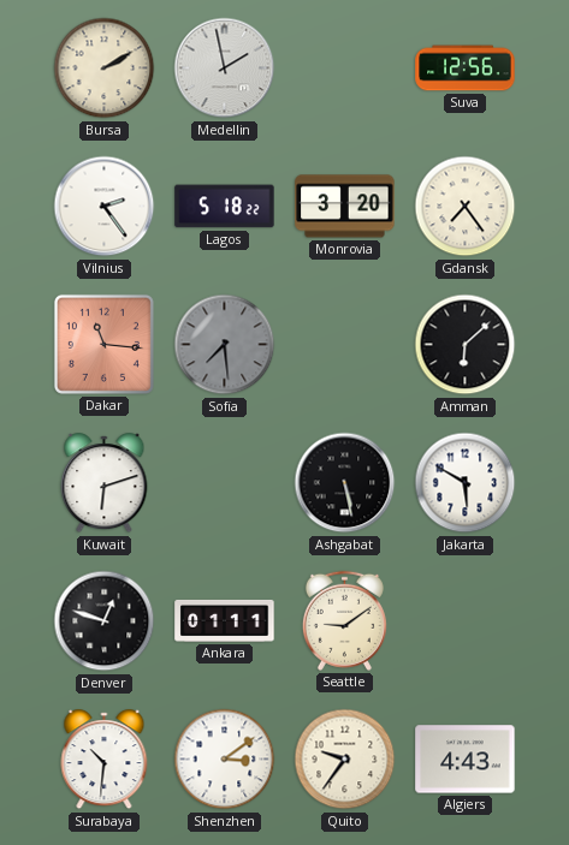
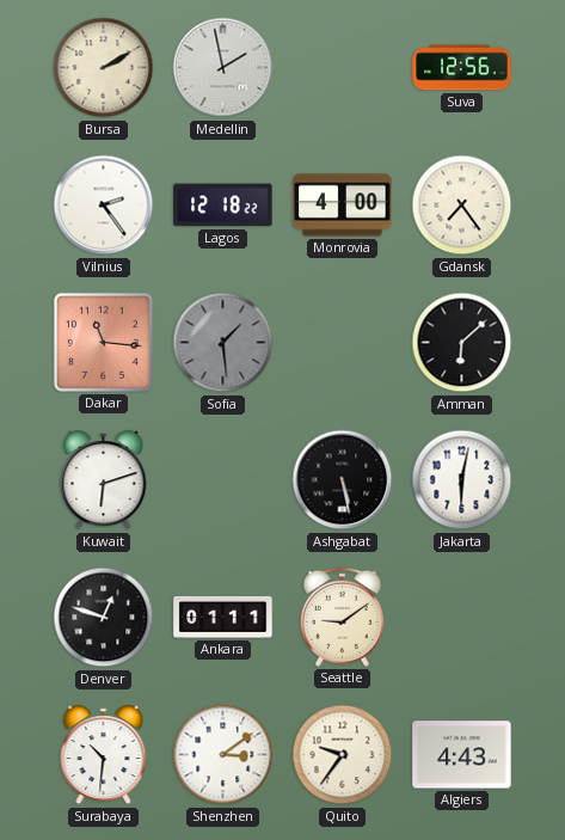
Lagos: 5:18 -> 12:18 (223, 206)
Monrovia: 3:20 -> 4:00 (343, 206)
Sofia: 7:29 -> 1:29 (223, 343)
Jakarta: 5:50 -> 6:02 (462, 480)
